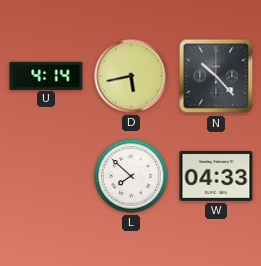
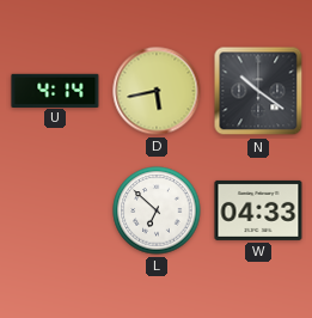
N: 10:23 -> 10:21 (258, 91)
L: 7:52 -> 6:52 (157, 210)
